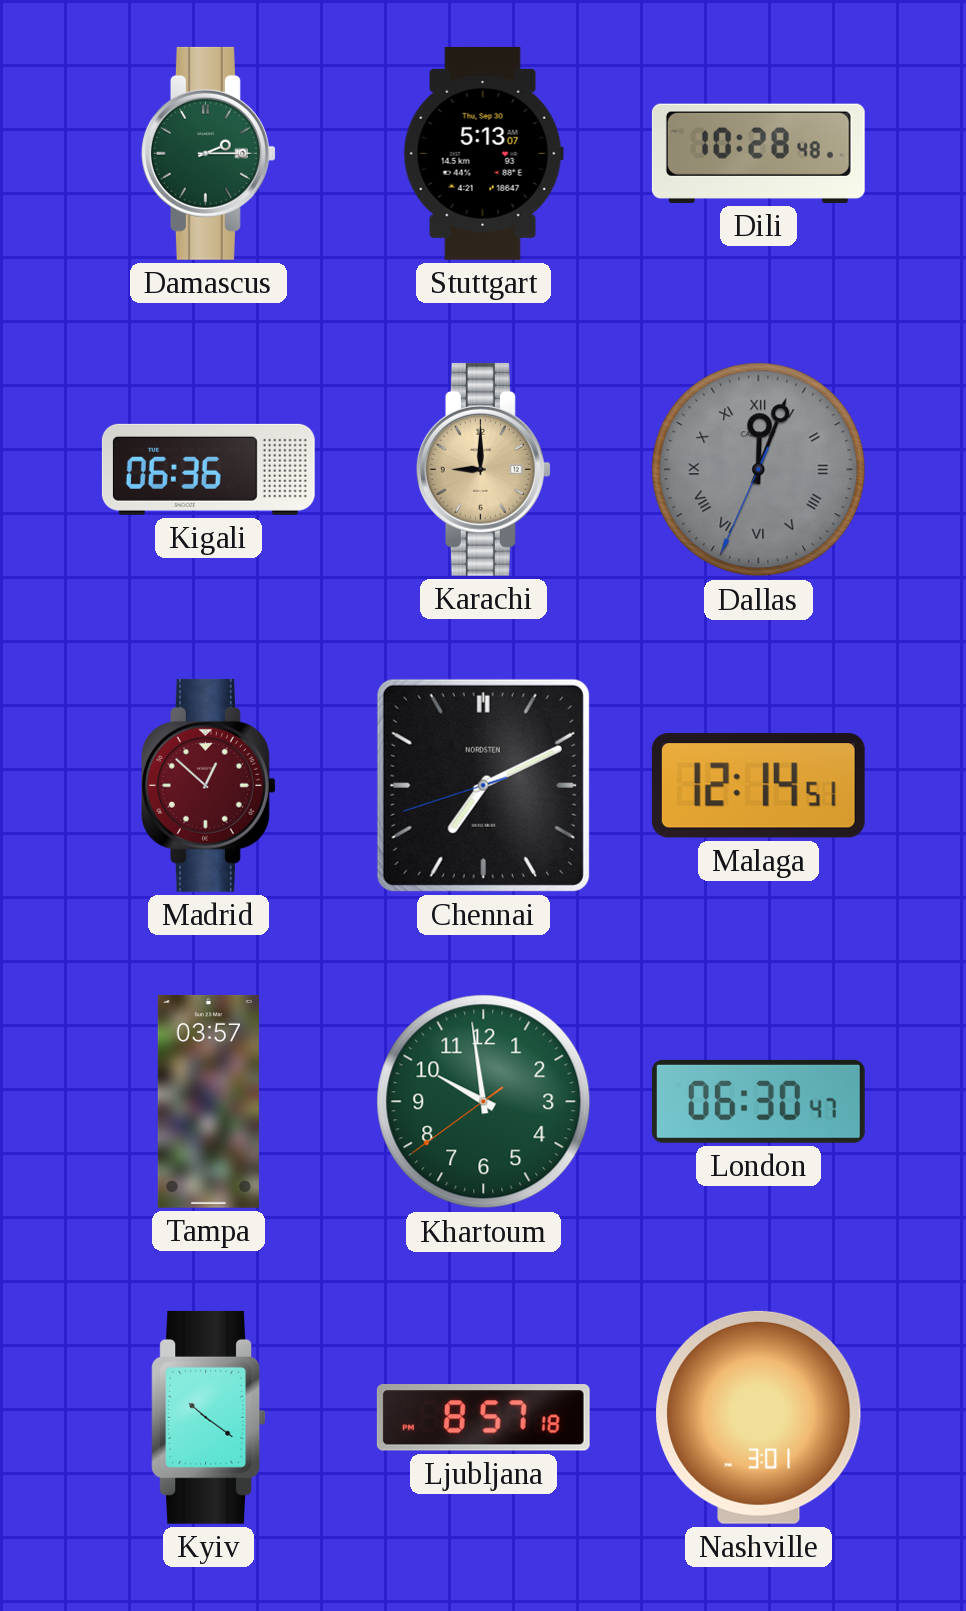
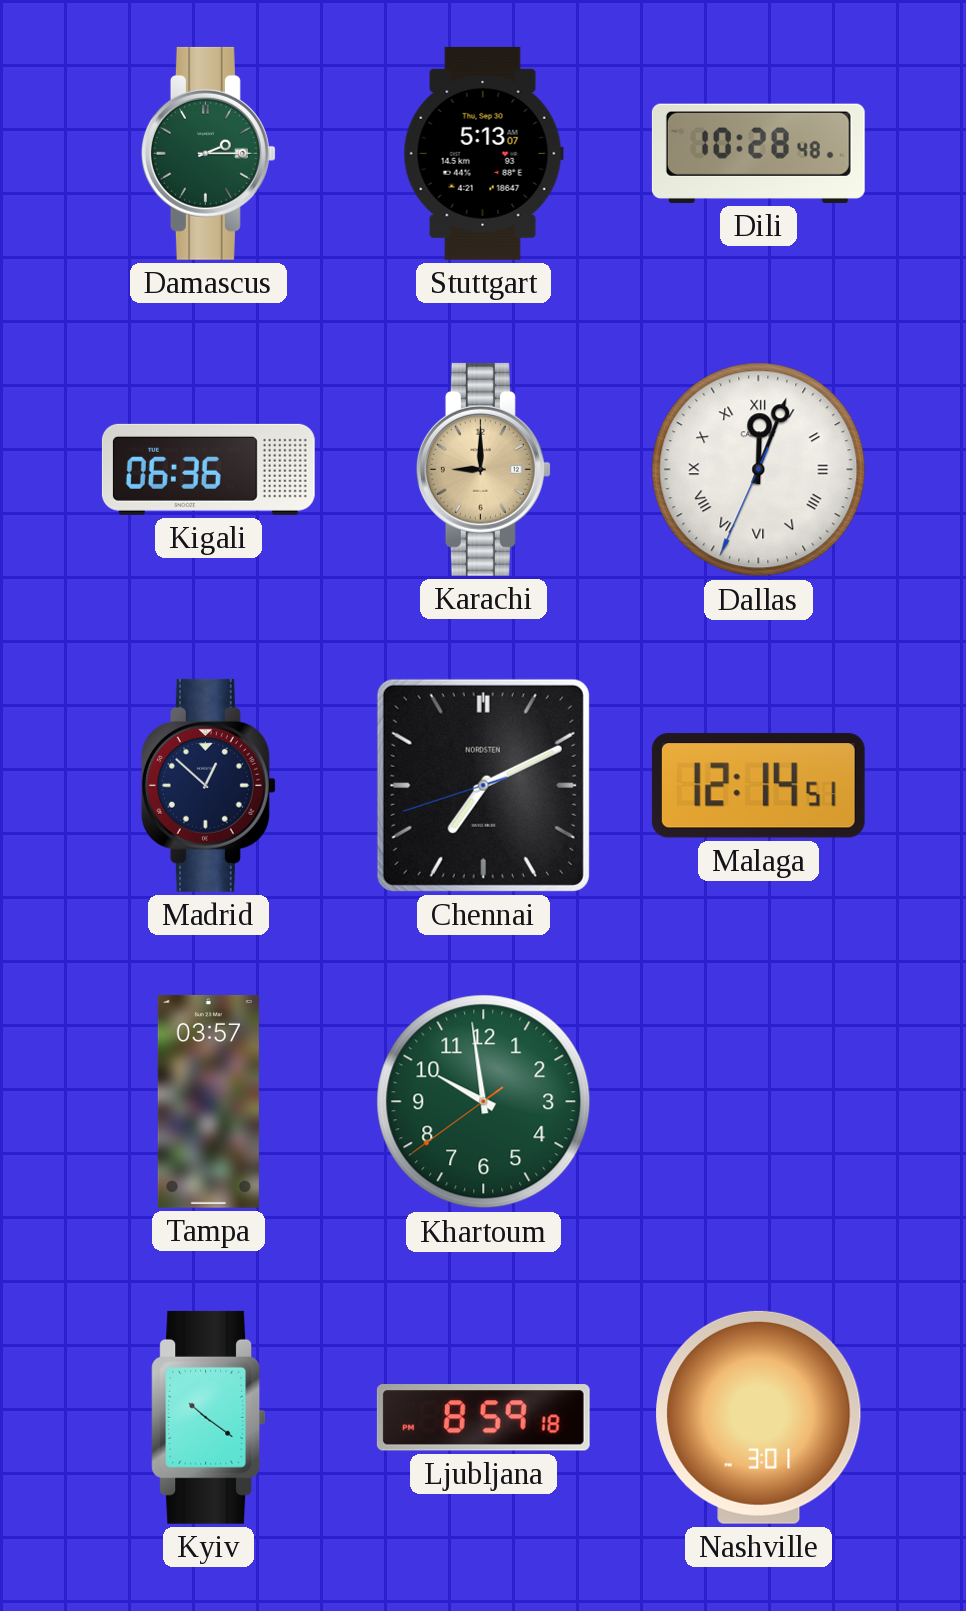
Dallas dial: grey -> white (759, 470)
Madrid dial: burgundy -> navy (208, 785)
London: 06:30 -> none (758, 1101)
Ljubljana: 8:57 -> 8:59 (483, 1418)
